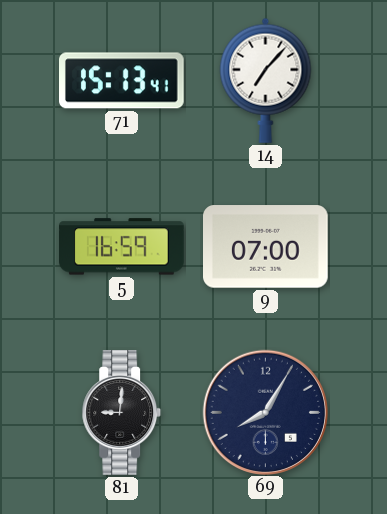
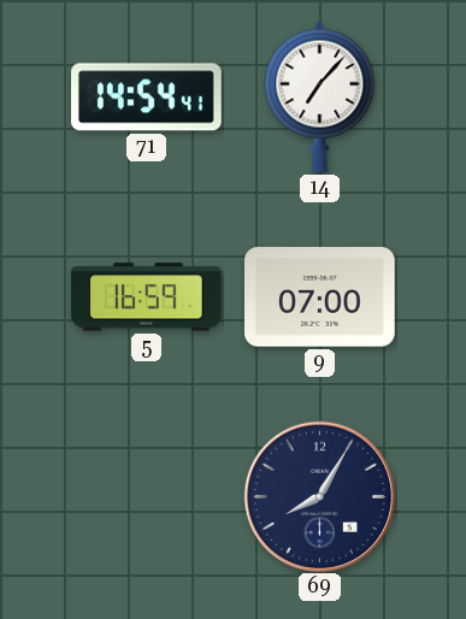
71: 15:13 -> 14:54 (147, 98)
81: 9:01 -> none (122, 413)
